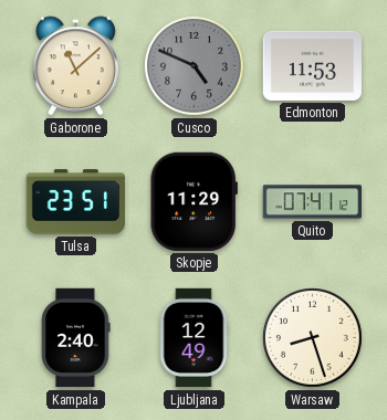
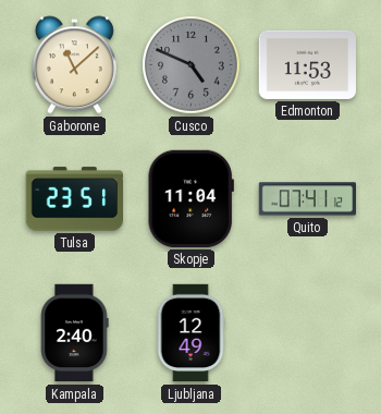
Skopje: 11:29 -> 11:04 (190, 198)
Warsaw: 8:27 -> none (313, 338)
